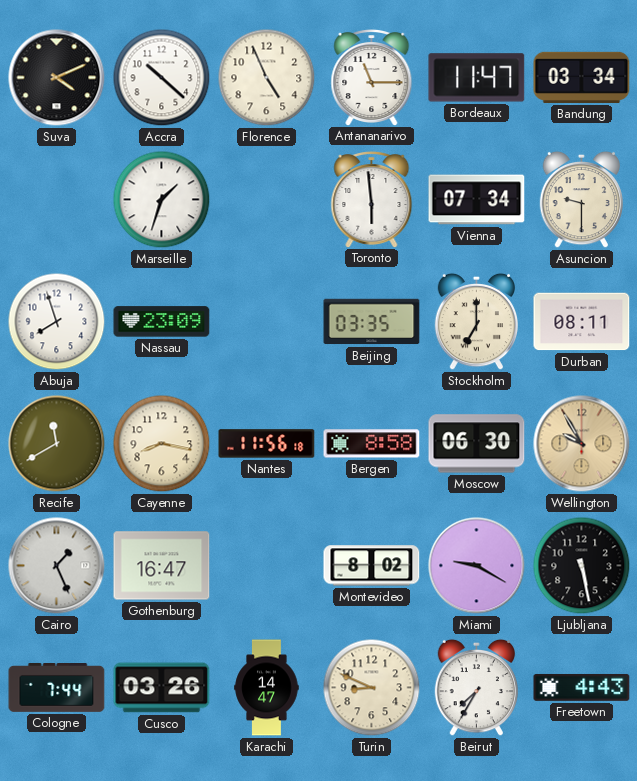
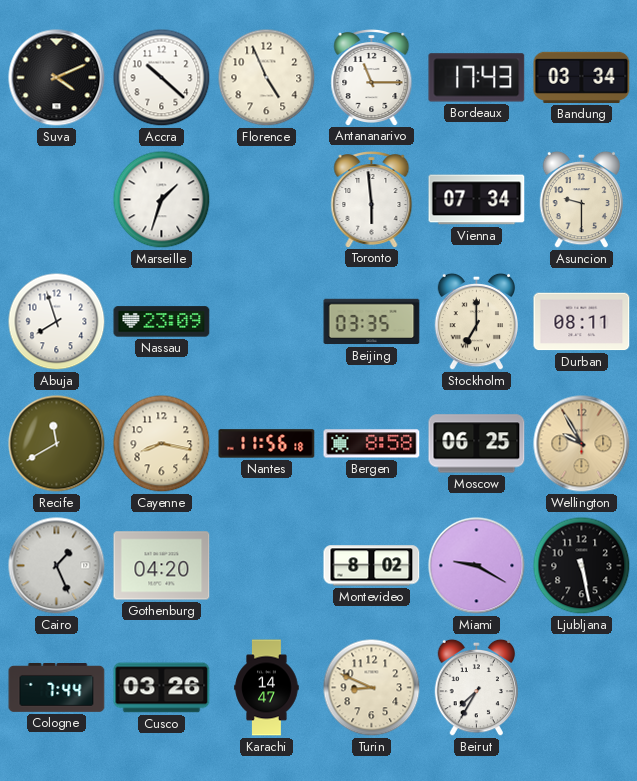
Bordeaux: 11:47 -> 17:43 (477, 78)
Moscow: 06:30 -> 06:25 (477, 444)
Gothenburg: 16:47 -> 04:20 (162, 566)
Freetown: 4:43 -> none (582, 687)
